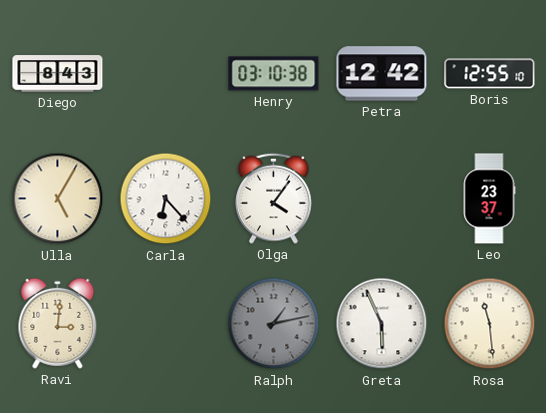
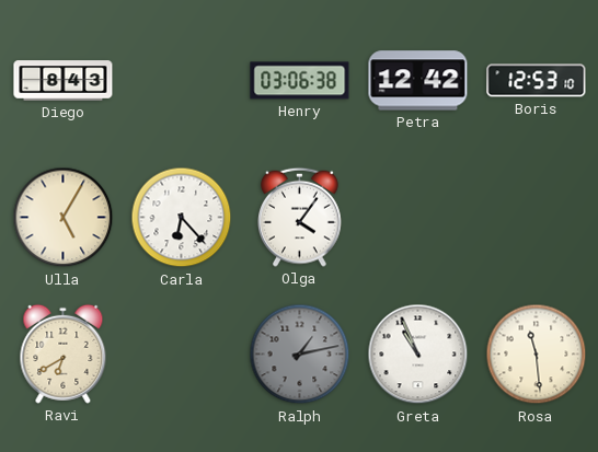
Henry: 03:10 -> 03:06 (300, 81)
Boris: 12:55 -> 12:53 (537, 81)
Leo: 23:37 -> none (489, 199)
Ravi: 3:01 -> 6:40 (64, 354)
Greta: 5:56 -> 10:56 (418, 355)
